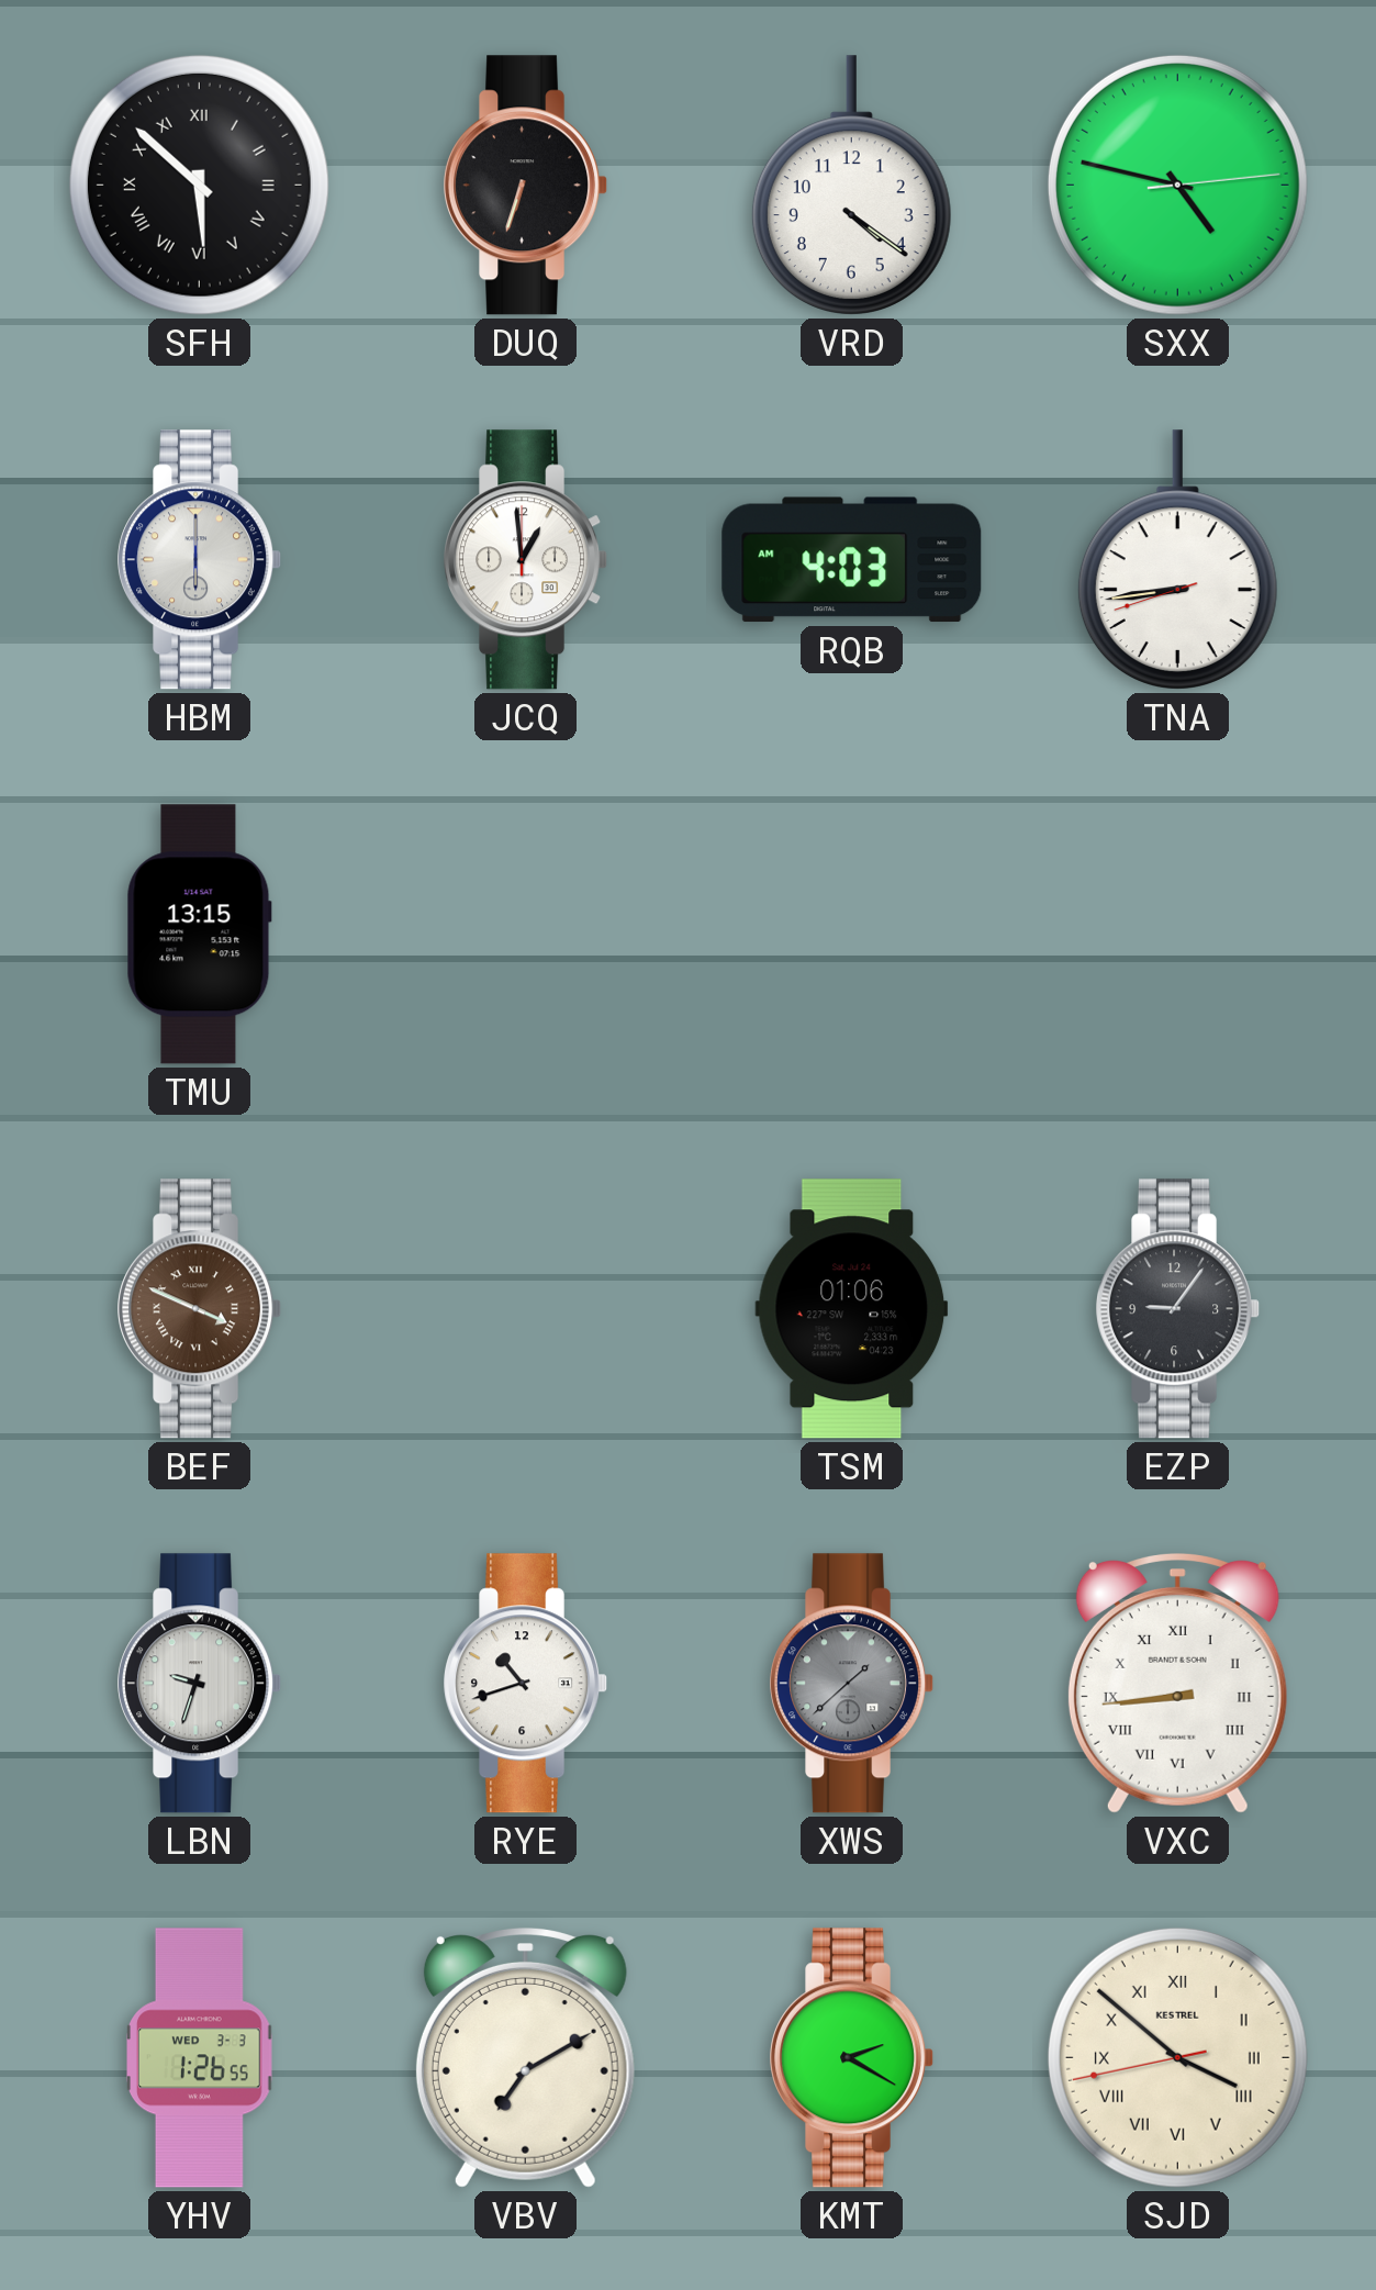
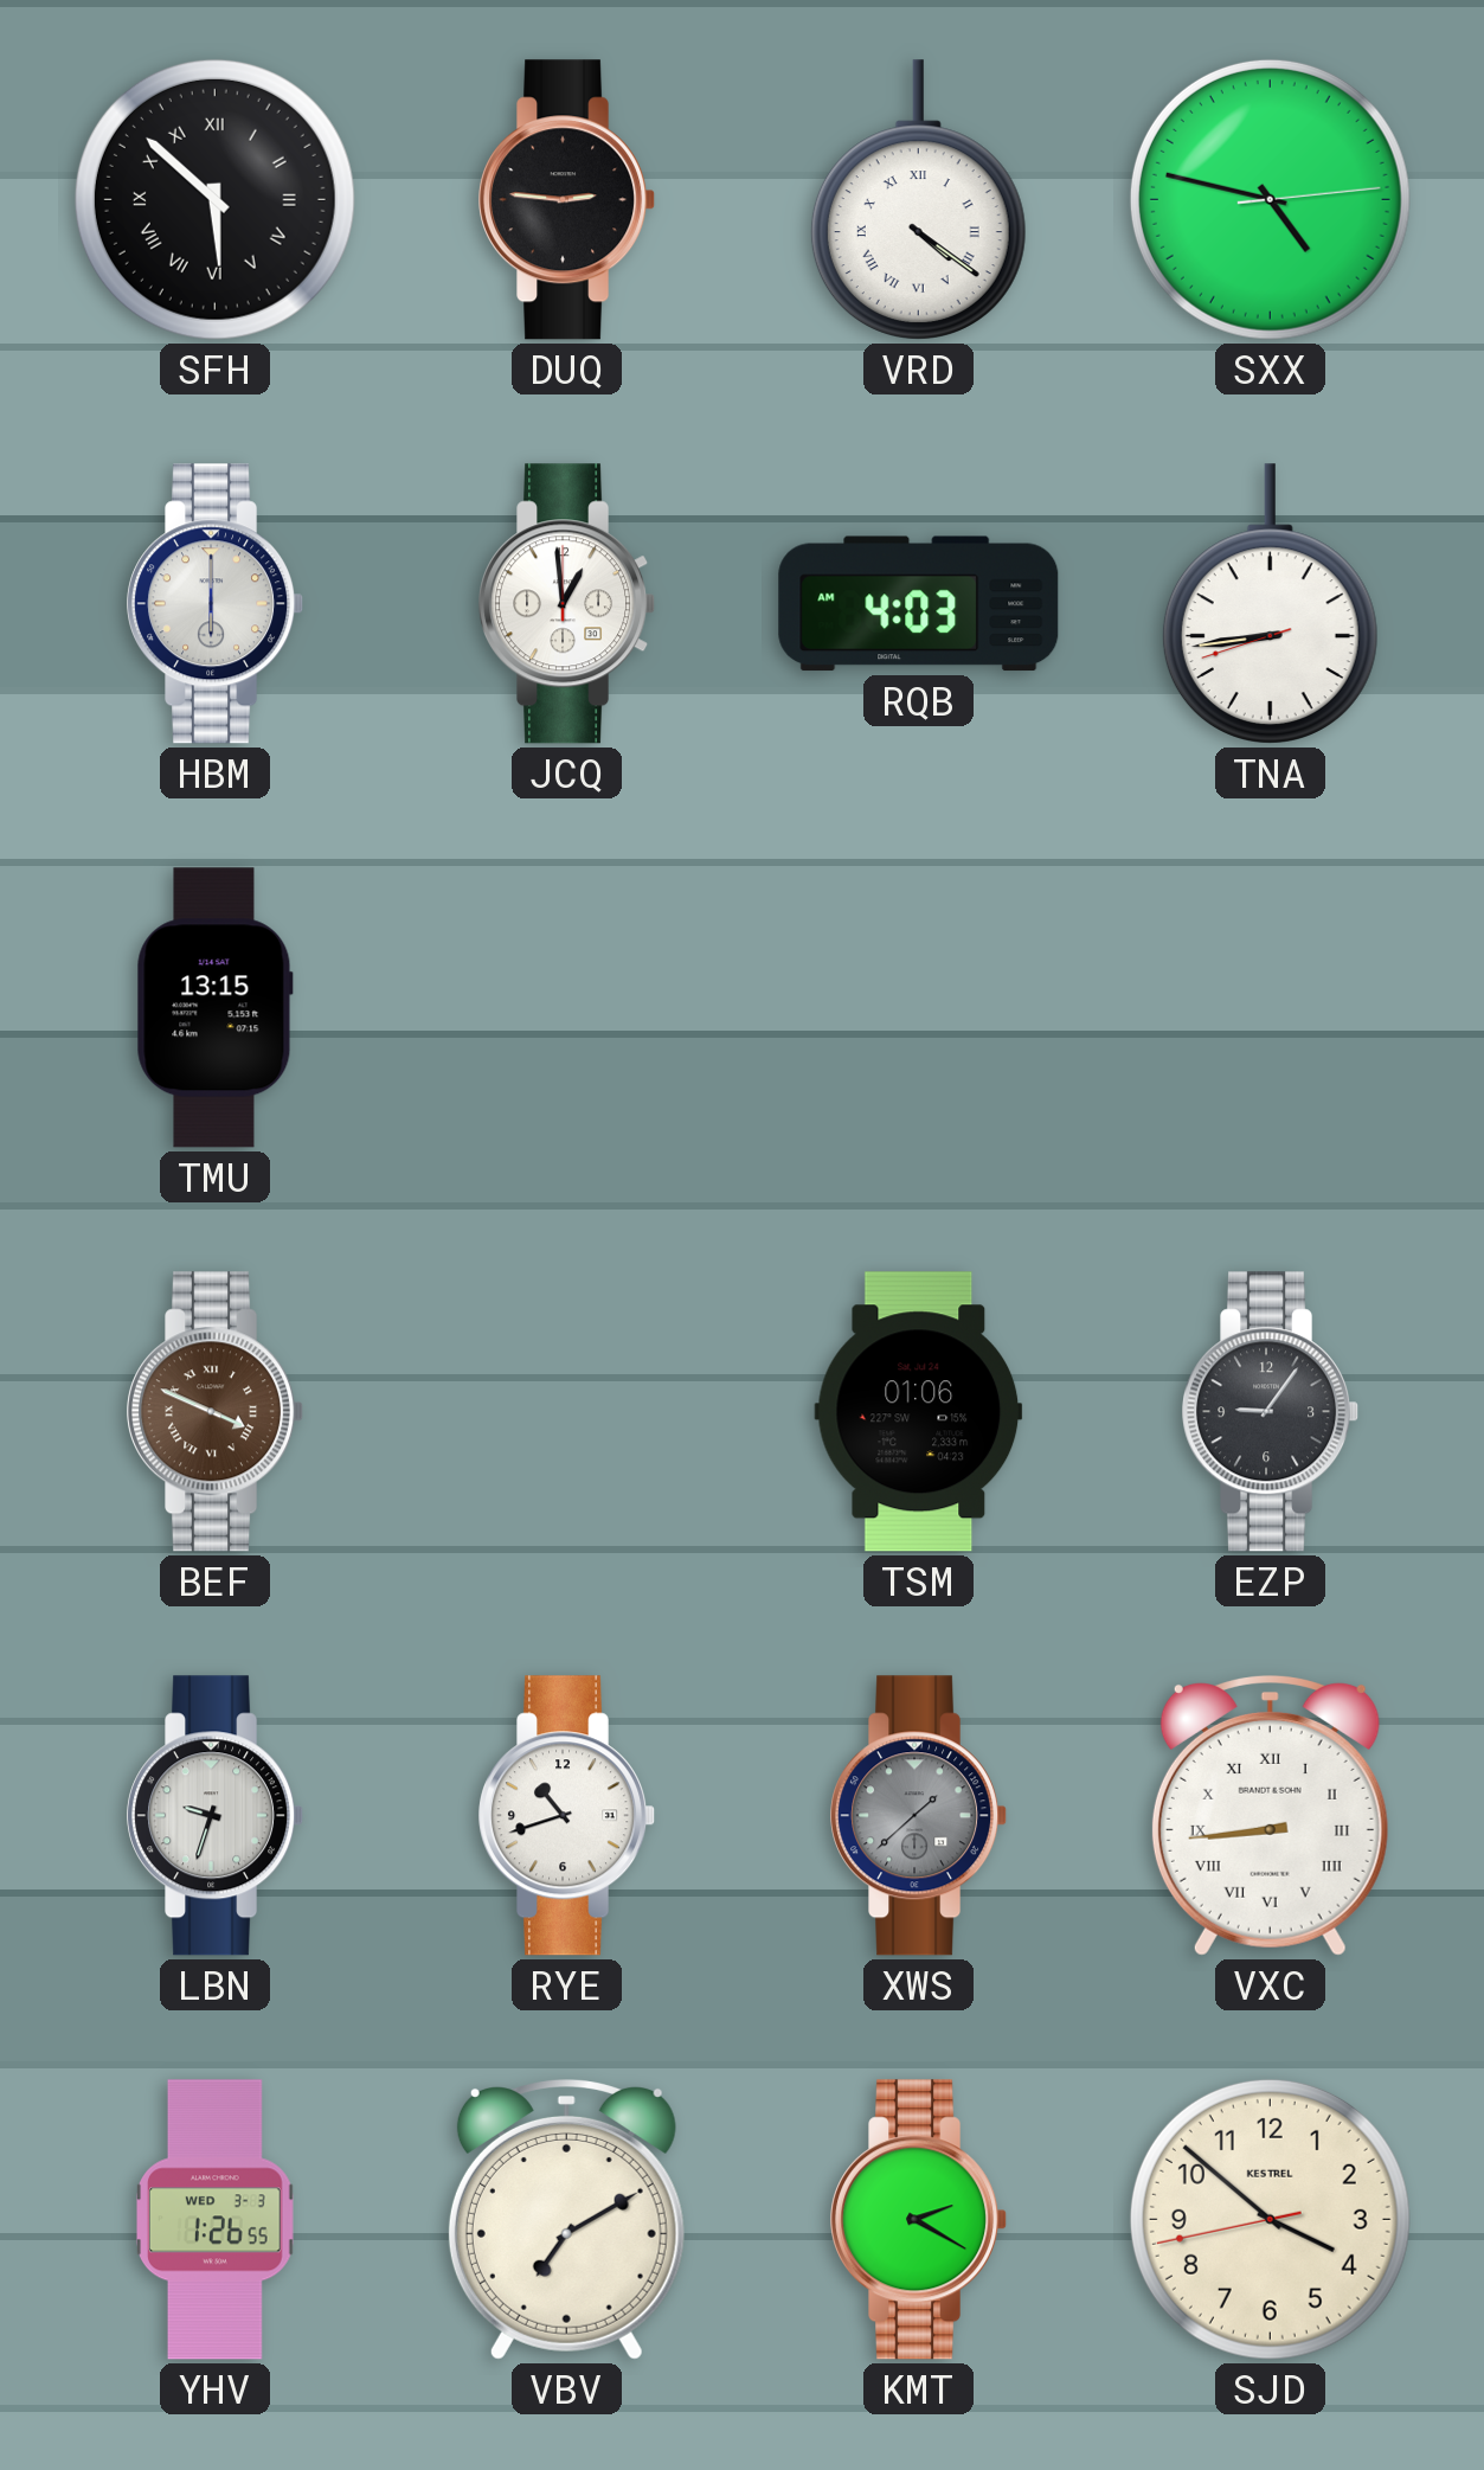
DUQ: 6:33 -> 2:46 (567, 200)
VRD numerals: Arabic -> Roman (918, 200)
SJD numerals: Roman -> Arabic (1270, 2219)
